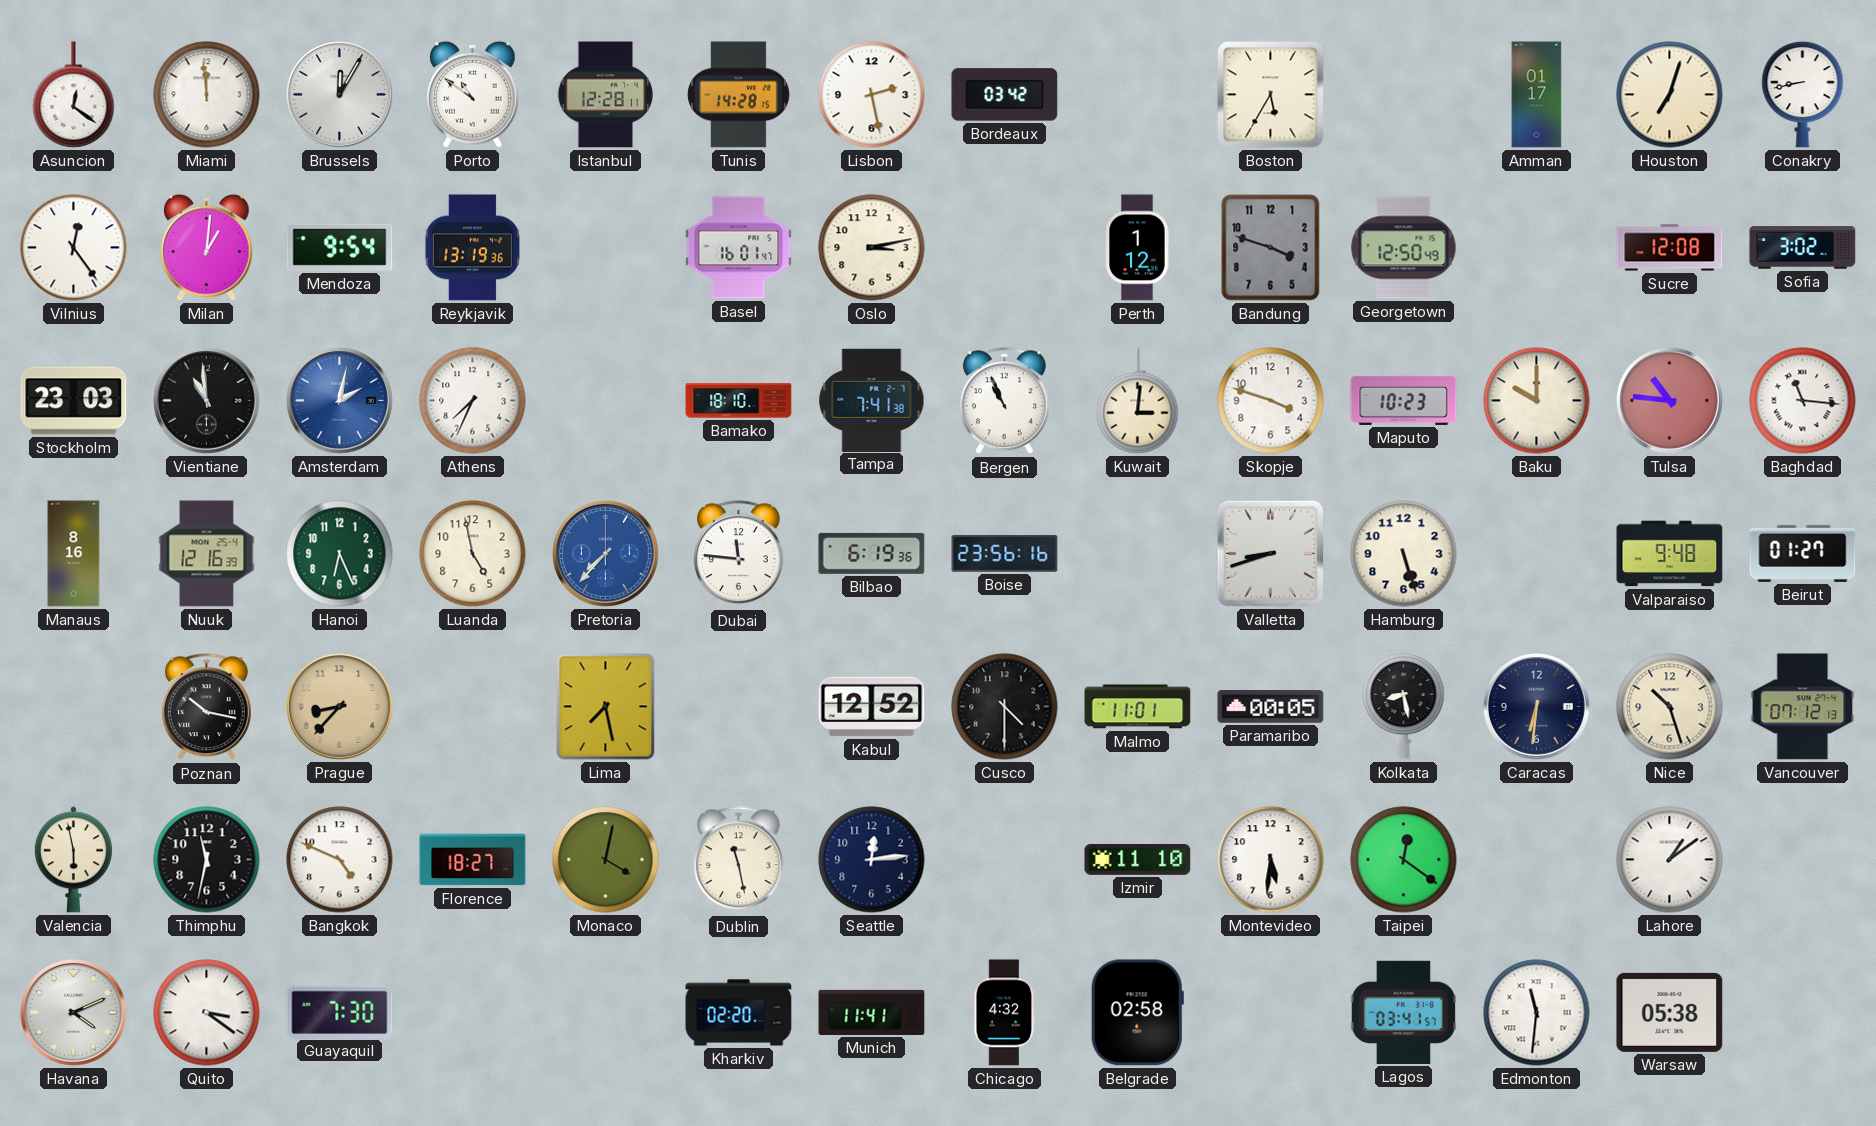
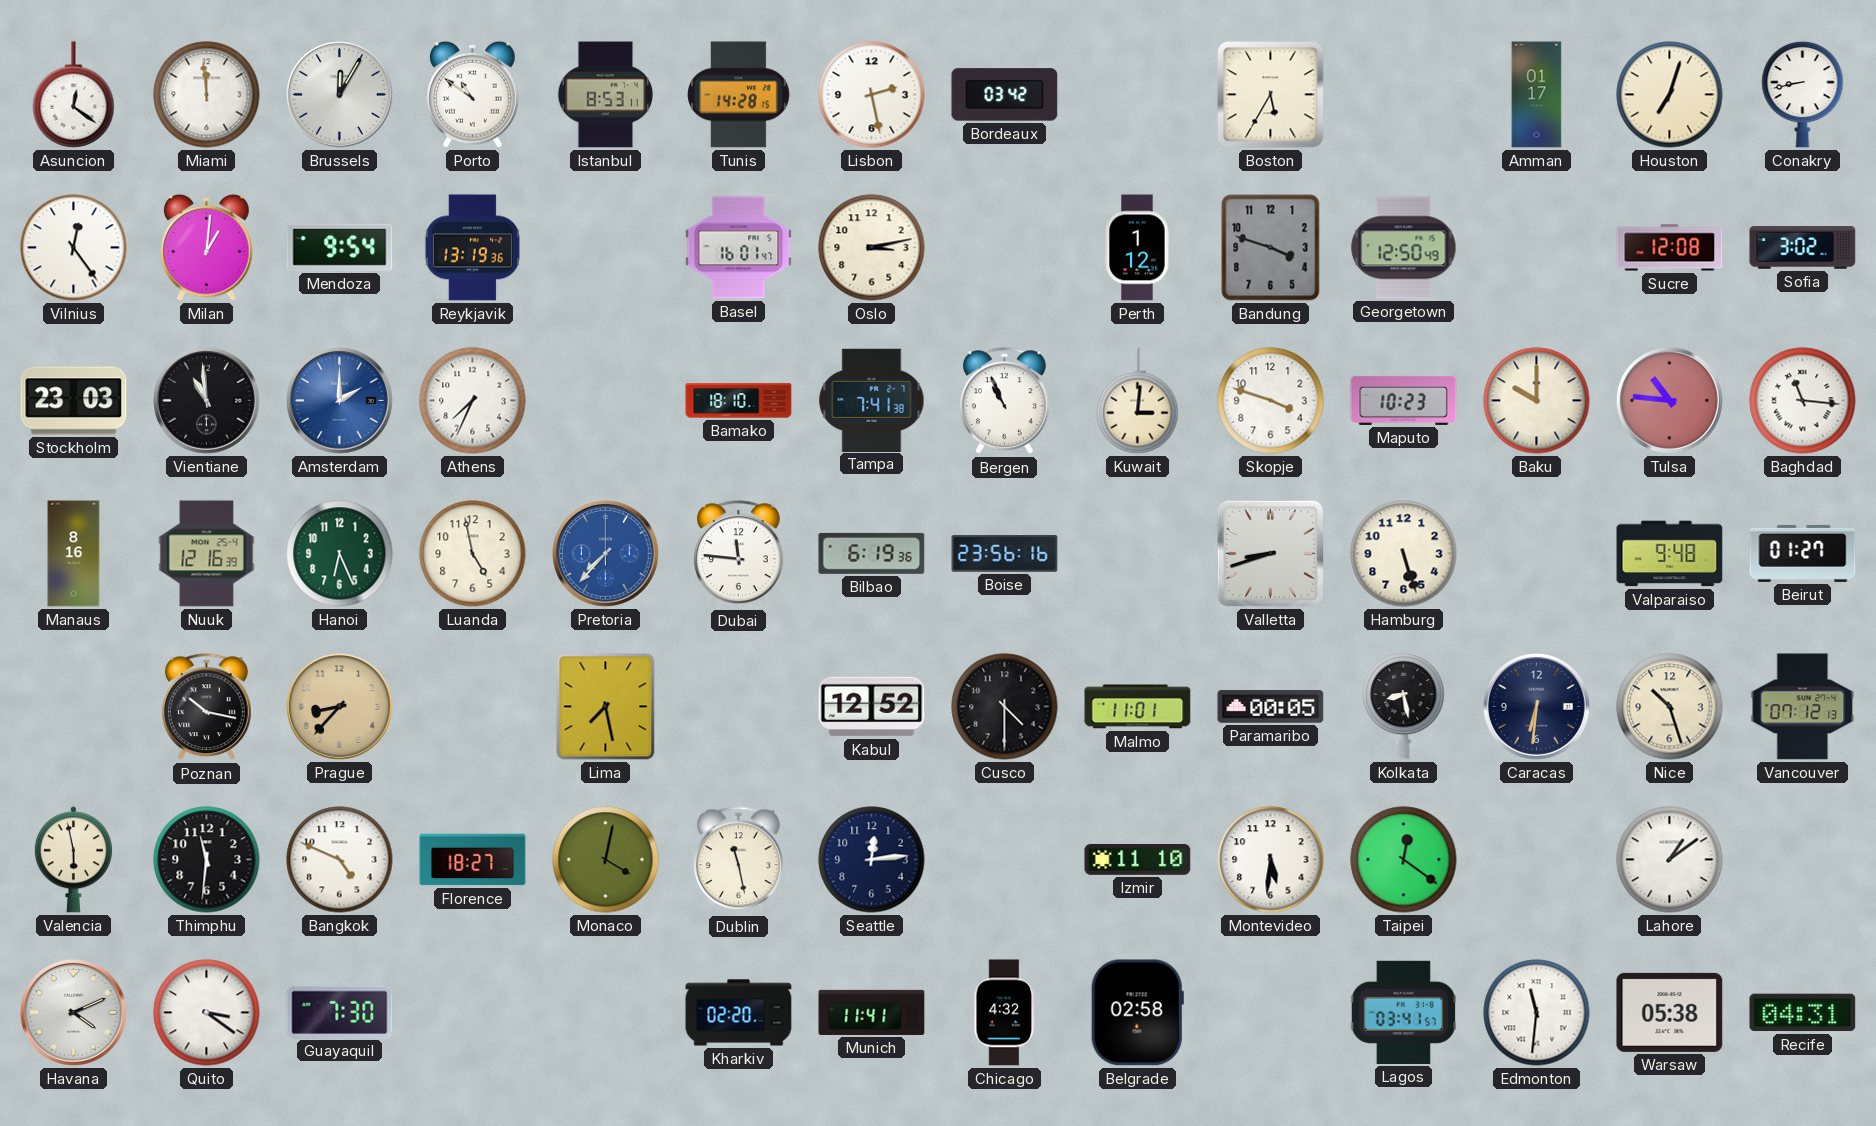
Istanbul: 12:28 -> 8:53 (606, 95)
Amsterdam: 2:02 -> 2:00 (340, 401)
Thimphu: 11:32 -> 11:31 (207, 860)
Recife: none -> 04:31 (1803, 1013)
